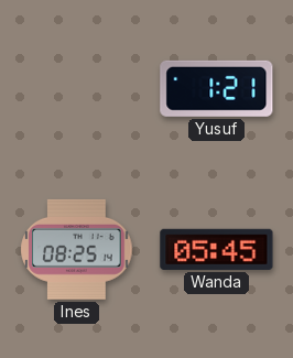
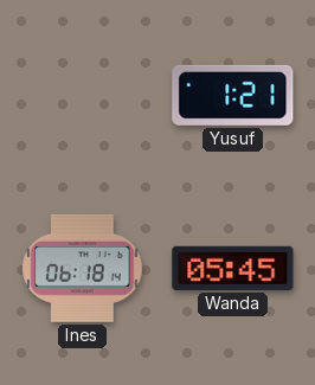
Ines: 08:25 -> 06:18 (83, 268)
